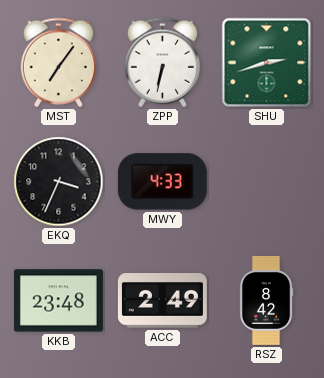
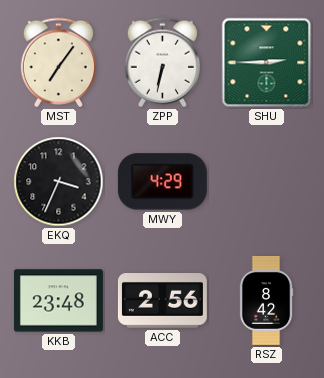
SHU: 2:42 -> 2:45 (267, 63)
MWY: 4:33 -> 4:29 (162, 182)
ACC: 2:49 -> 2:56 (162, 301)
